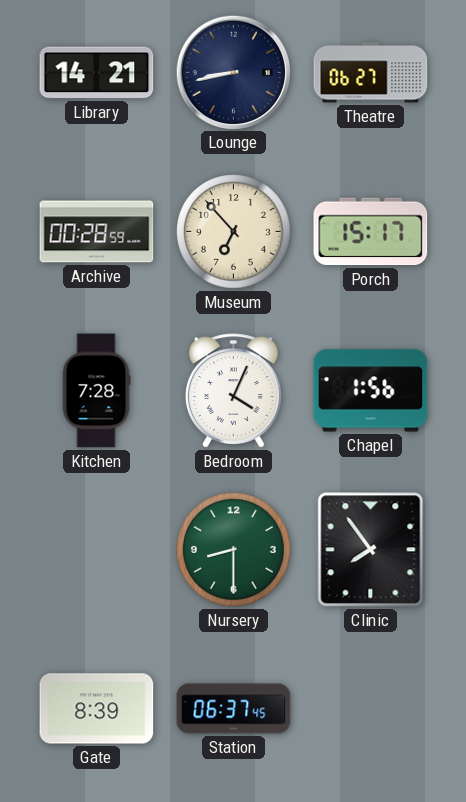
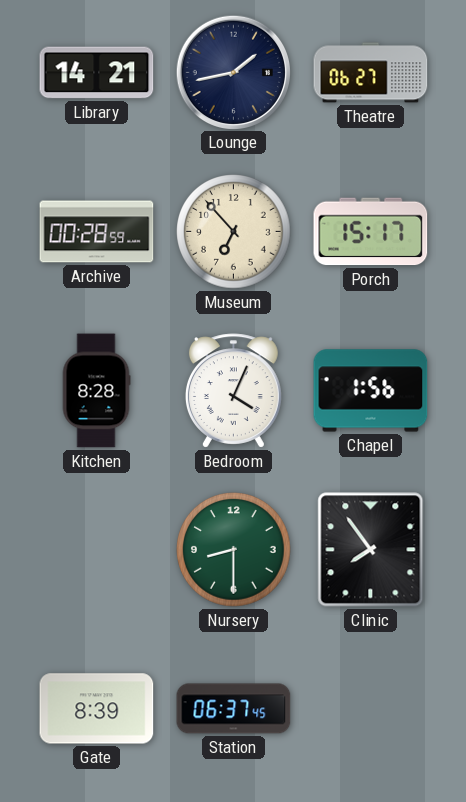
Lounge: 8:43 -> 1:43 (233, 72)
Kitchen: 7:28 -> 8:28 (96, 391)
